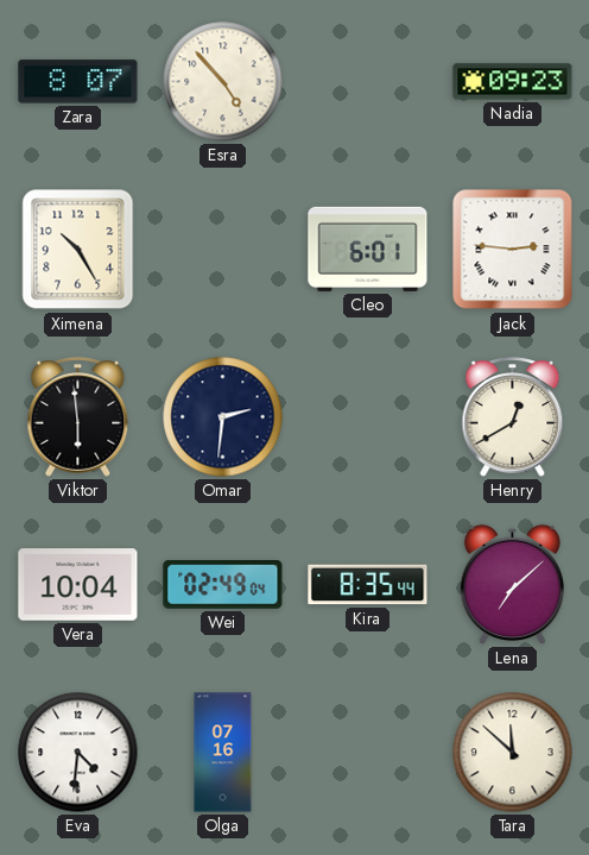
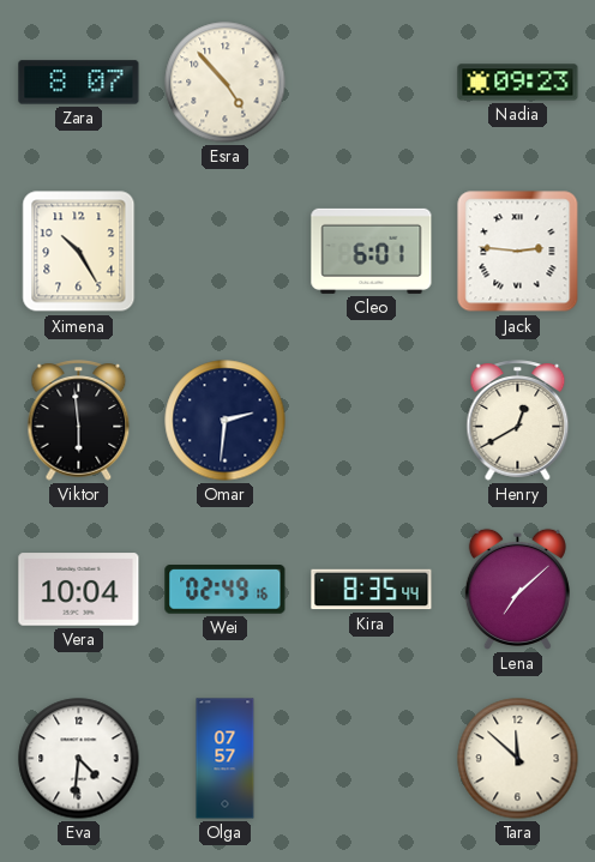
Wei: 02:49:04 -> 02:49:16 (226, 590)
Olga: 07:16 -> 07:57 (226, 759)
